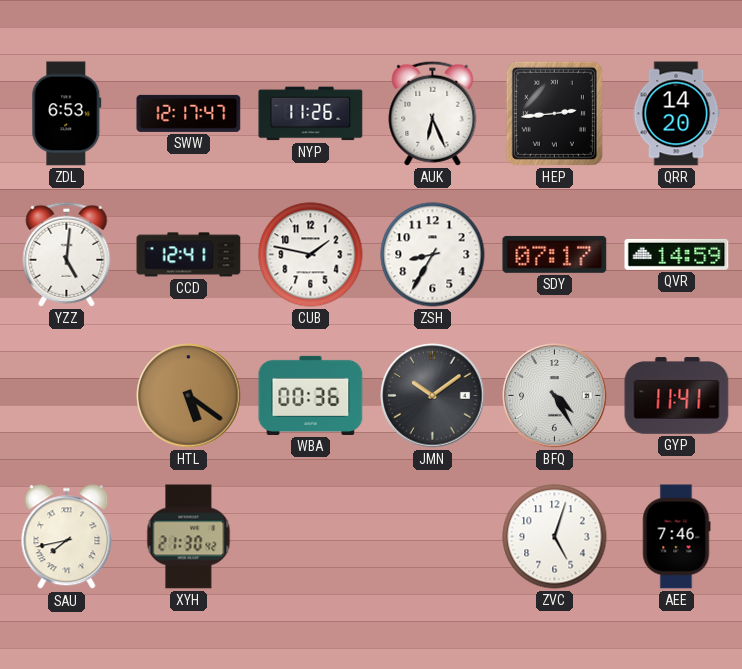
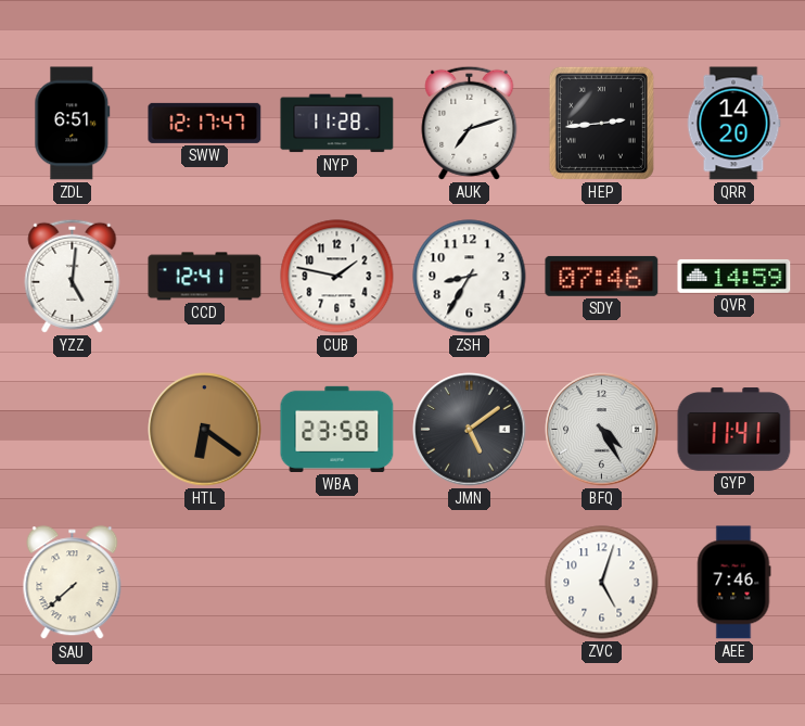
ZDL: 6:53 -> 6:51 (73, 124)
NYP: 11:26 -> 11:28 (337, 124)
AUK: 6:26 -> 7:12 (470, 123)
SDY: 07:17 -> 07:46 (602, 276)
HTL: 5:21 -> 6:21 (205, 430)
WBA: 00:36 -> 23:58 (337, 429)
JMN: 10:09 -> 5:09 (470, 430)
SAU: 7:43 -> 7:38 (73, 583)
XYH: 21:30 -> none (189, 537)
